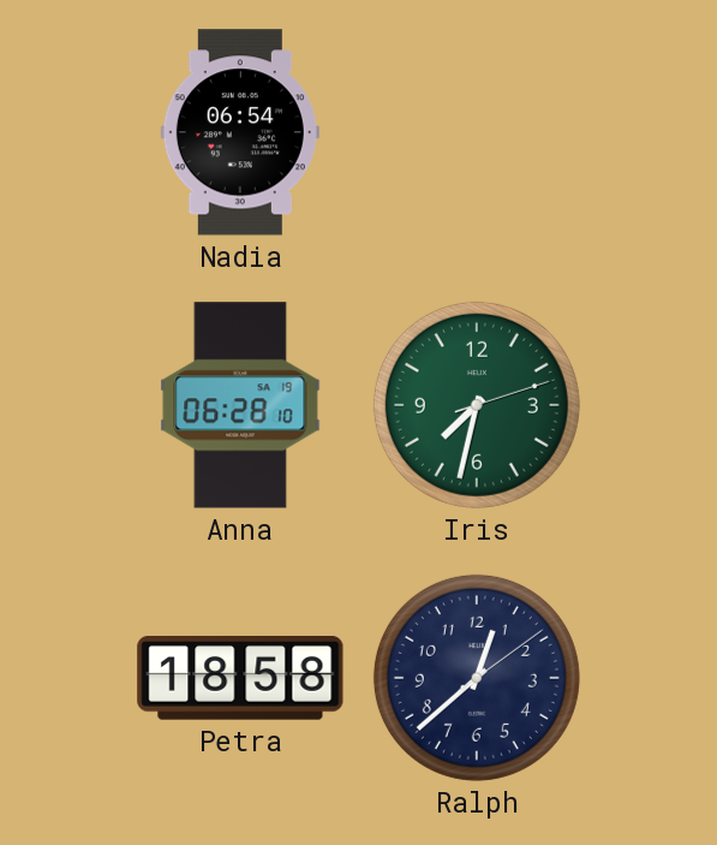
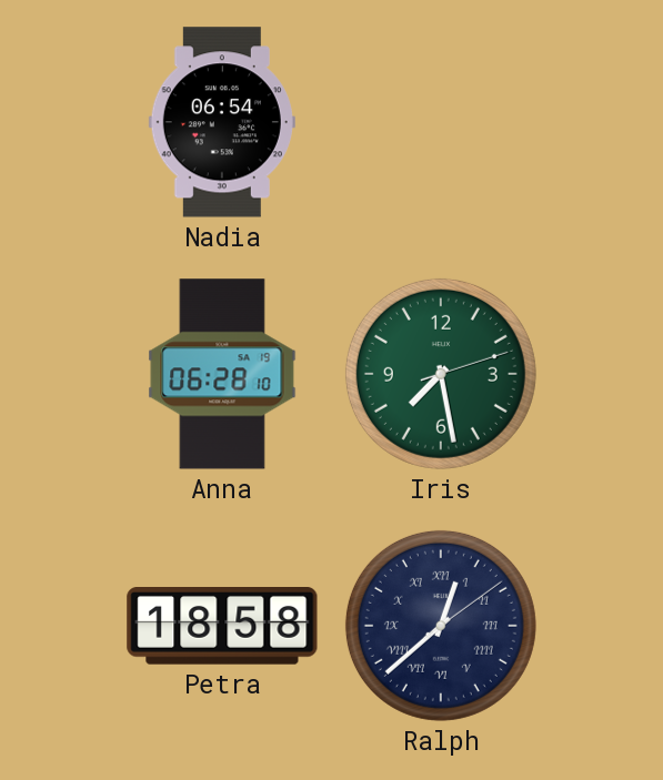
Iris: 7:32 -> 7:28 (441, 374)
Ralph numerals: Arabic -> Roman (441, 626)
